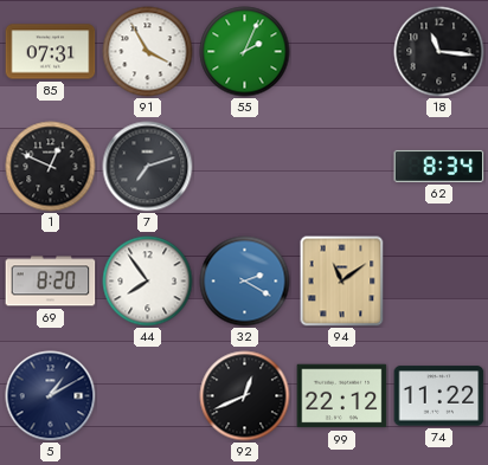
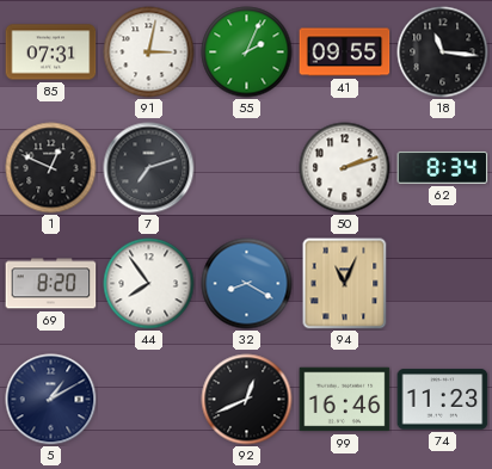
91: 3:55 -> 3:02 (149, 53)
41: none -> 09:55 (345, 53)
50: none -> 2:12 (345, 168)
32: 2:20 -> 8:20 (247, 284)
94: 11:09 -> 11:04 (345, 284)
99: 22:12 -> 16:46 (345, 400)
74: 11:22 -> 11:23 (443, 400)
